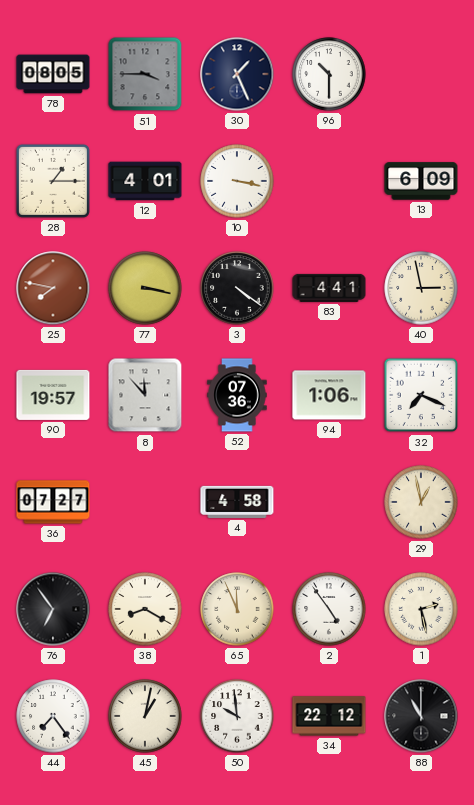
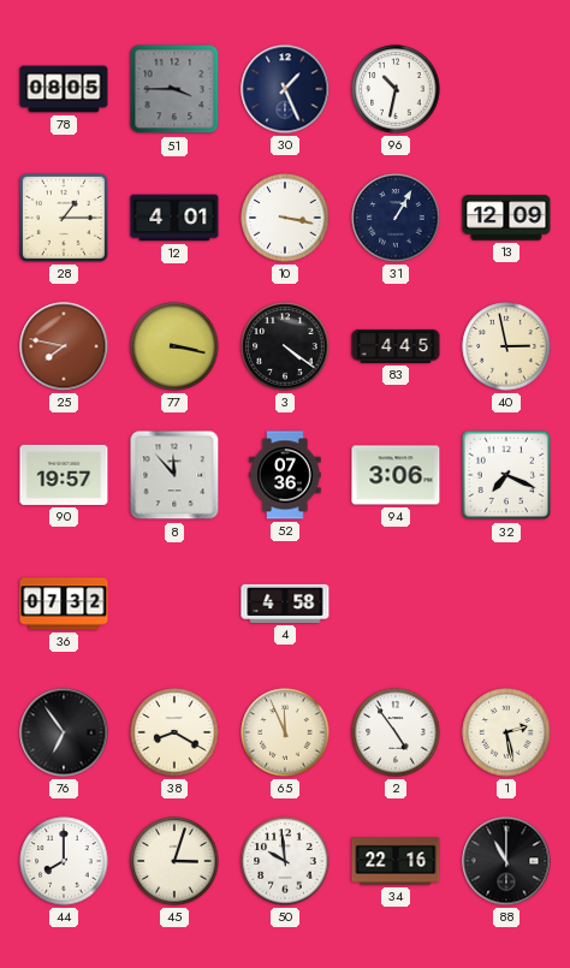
96: 10:30 -> 10:32 (396, 89)
31: none -> 1:05 (396, 218)
13: 6:09 -> 12:09 (506, 218)
83: 4:41 -> 4:45 (396, 346)
94: 1:06 -> 3:06 (396, 475)
36: 07:27 -> 07:32 (64, 604)
29: 12:58 -> none (421, 502)
44: 7:24 -> 8:00 (64, 861)
45: 1:02 -> 3:03 (174, 861)
34: 22:12 -> 22:16 (396, 861)
